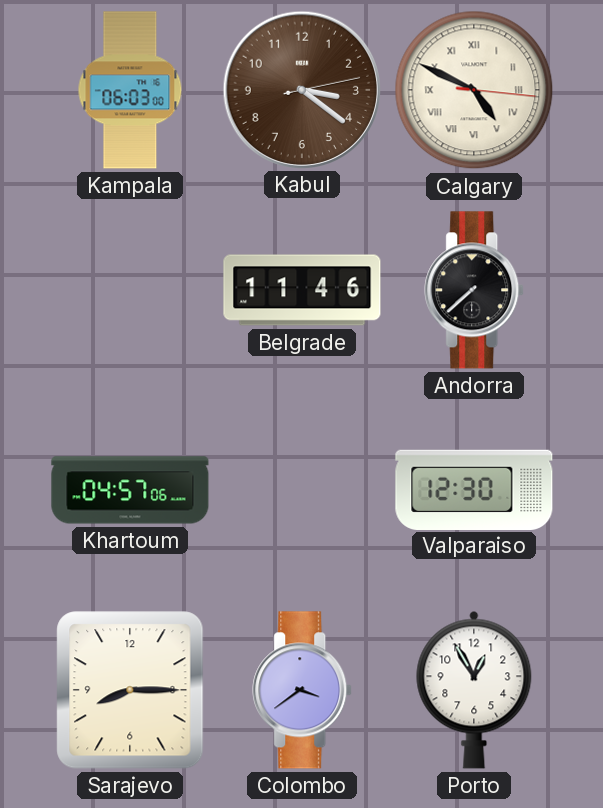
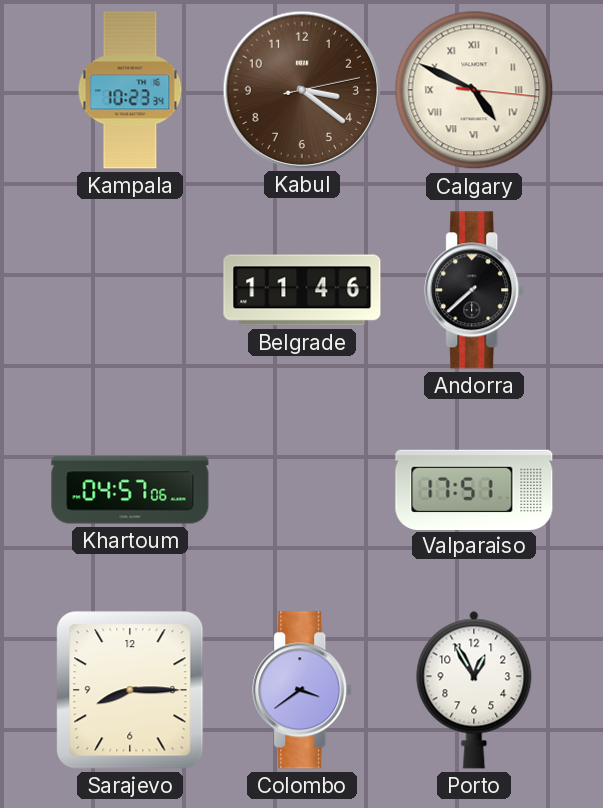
Kampala: 06:03 -> 10:23 (130, 90)
Valparaiso: 12:30 -> 17:51 (474, 489)
